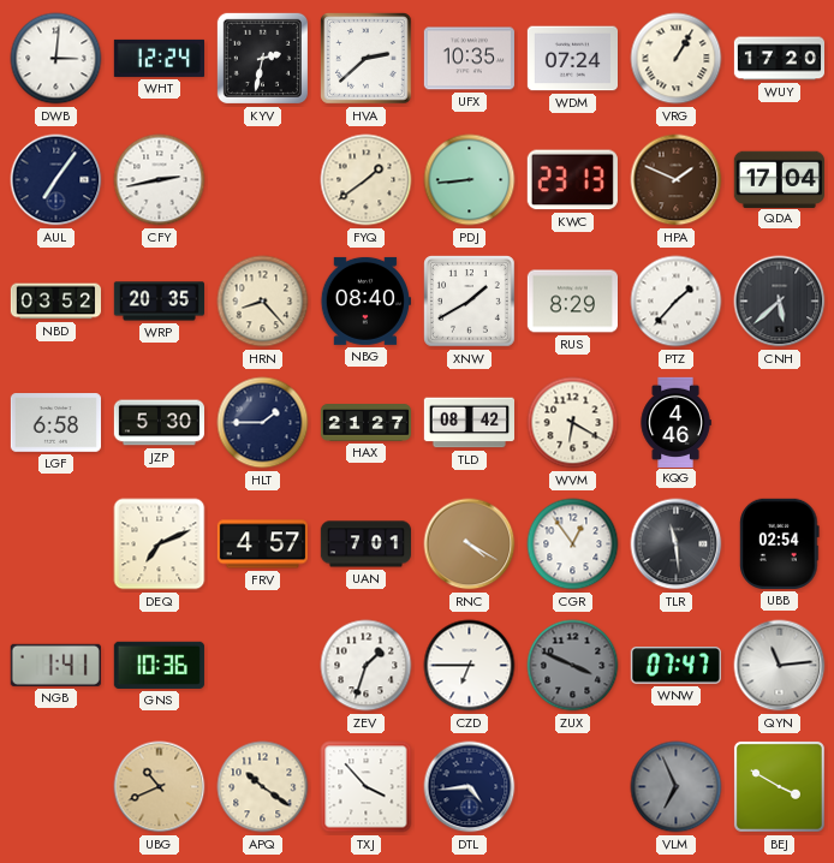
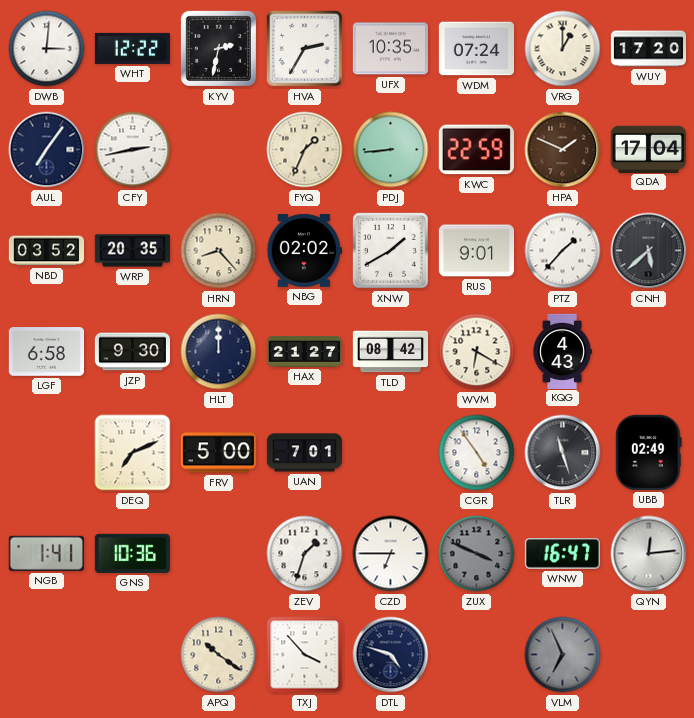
WHT: 12:24 -> 12:22 (132, 48)
HVA: 2:38 -> 2:35 (305, 49)
VRG: 1:05 -> 1:00 (563, 49)
FYQ: 1:39 -> 1:34 (305, 150)
KWC: 23:13 -> 22:59 (476, 150)
NBG: 08:40 -> 02:02 (304, 250)
RUS: 8:29 -> 9:01 (476, 251)
JZP: 5:30 -> 9:30 (132, 352)
HLT: 1:45 -> 12:00 (219, 352)
KQG: 4:46 -> 4:43 (562, 351)
FRV: 4:57 -> 5:00 (218, 453)
RNC: 4:20 -> none (470, 544)
CGR: 12:54 -> 4:54 (477, 453)
TLR: 11:29 -> 11:27 (563, 453)
UBB: 02:54 -> 02:49 (649, 452)
WNW: 07:47 -> 16:47 (562, 554)
QYN: 11:14 -> 12:14 (649, 554)
UBG: 10:41 -> none (160, 787)
DTL: 4:44 -> 4:48 (391, 655)
BEJ: 3:50 -> none (779, 786)
